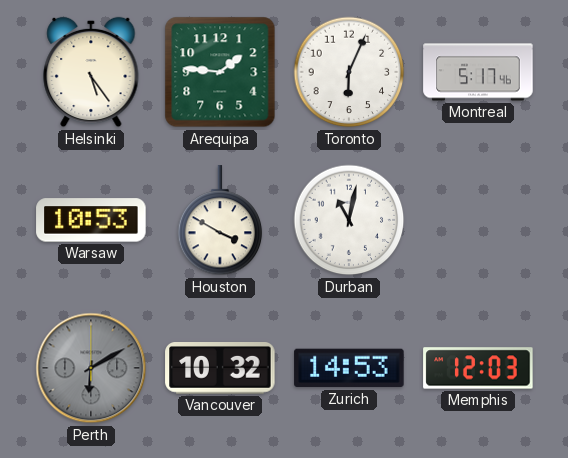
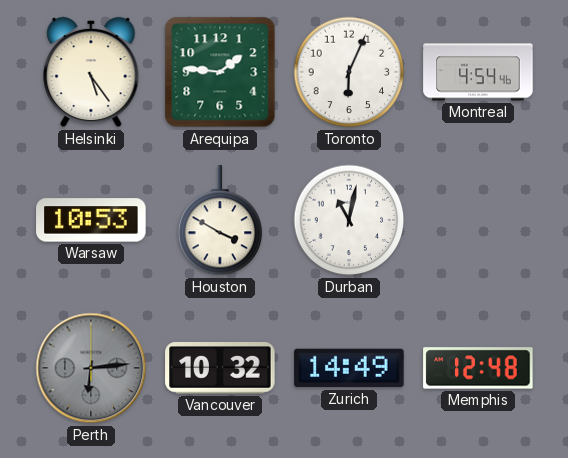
Montreal: 5:17 -> 4:54 (478, 72)
Perth: 6:10 -> 6:14 (91, 368)
Zurich: 14:53 -> 14:49 (349, 368)
Memphis: 12:03 -> 12:48 (478, 368)
